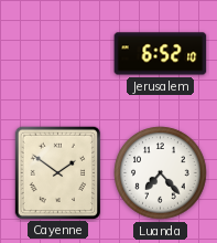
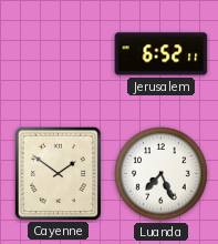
Jerusalem: 6:52:10 -> 6:52:11 (162, 54)
Luanda: 7:23 -> 7:26 (162, 174)
